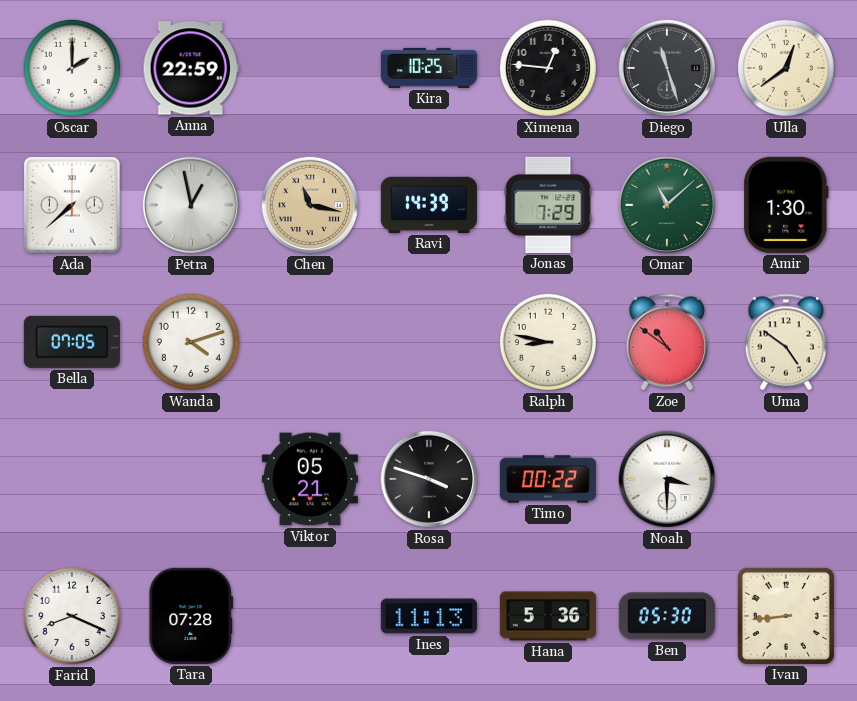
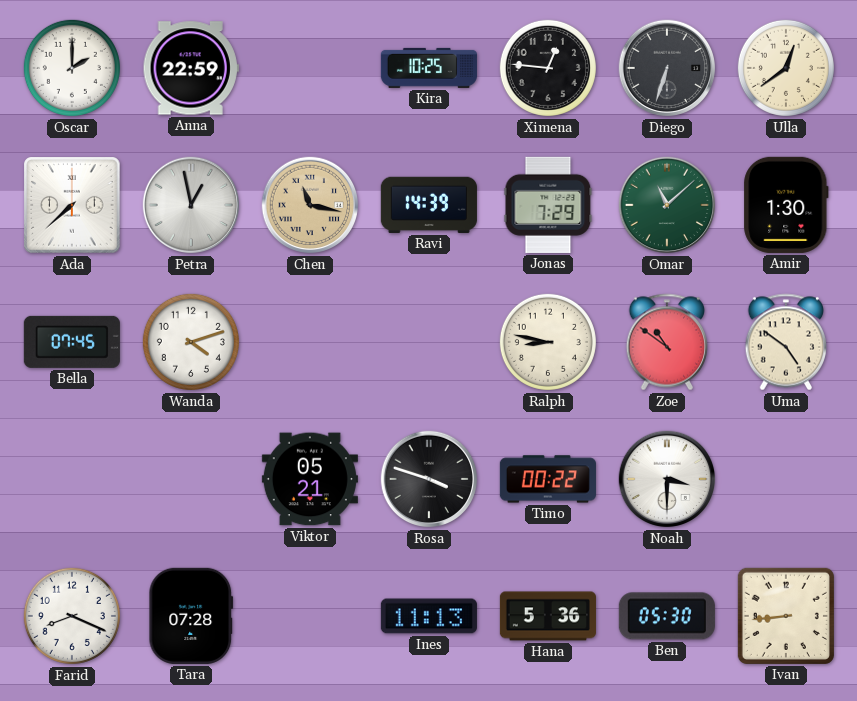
Diego: 11:27 -> 6:33 (667, 68)
Bella: 07:05 -> 07:45 (72, 342)
